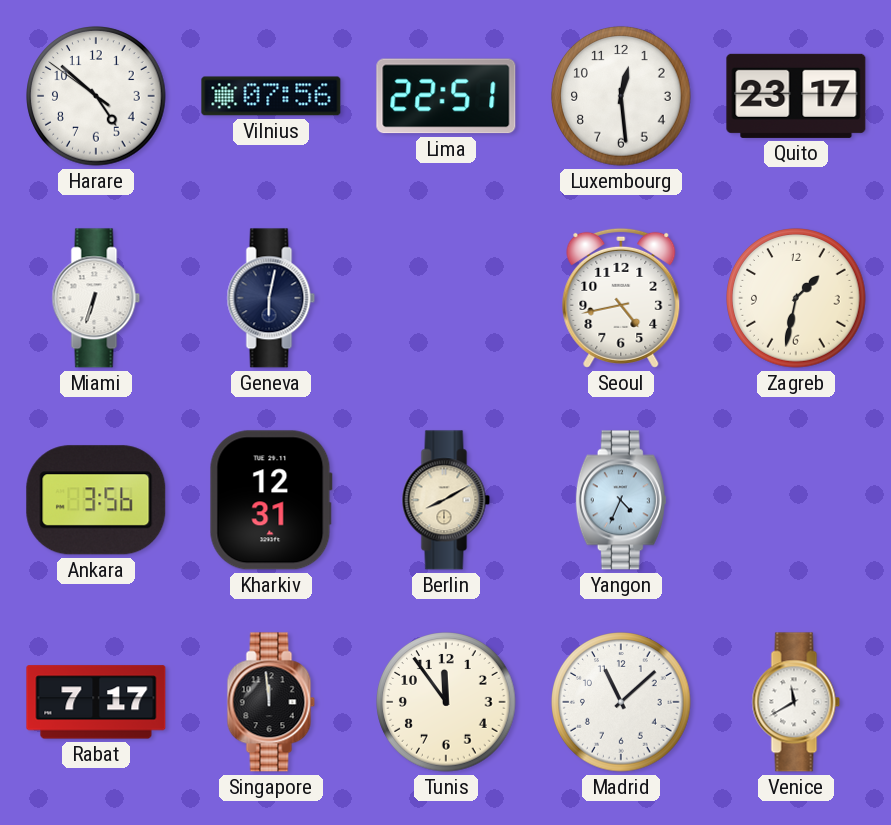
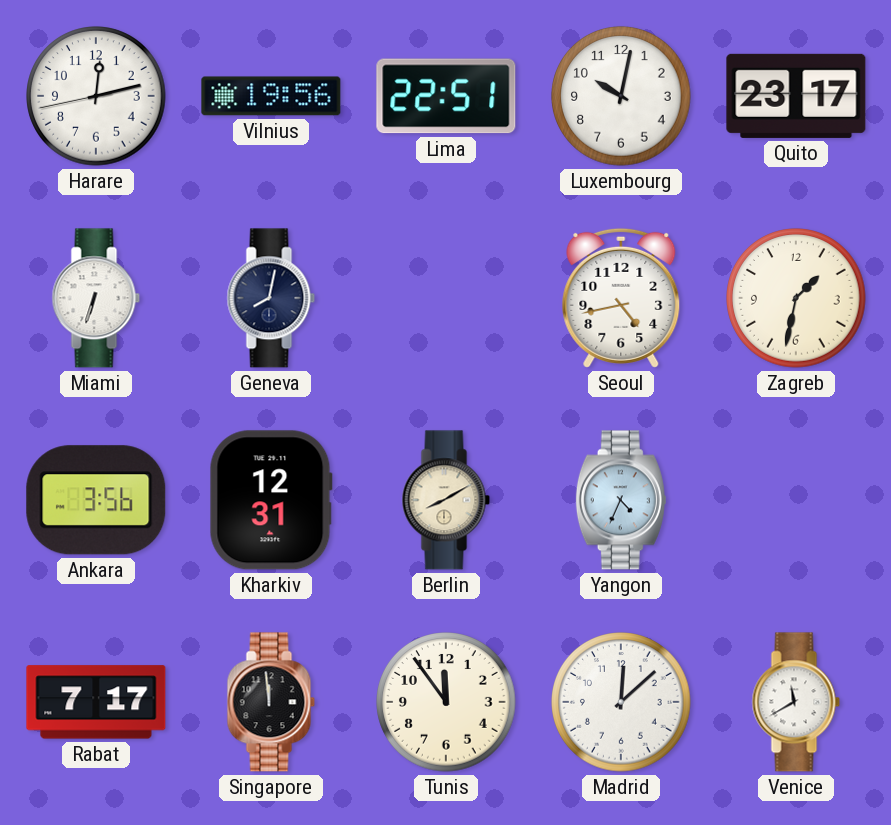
Harare: 4:51 -> 12:12 (96, 96)
Vilnius: 07:56 -> 19:56 (271, 96)
Luxembourg: 12:29 -> 10:02 (621, 96)
Geneva: 6:02 -> 8:02 (271, 298)
Madrid: 11:08 -> 12:08 (621, 702)
